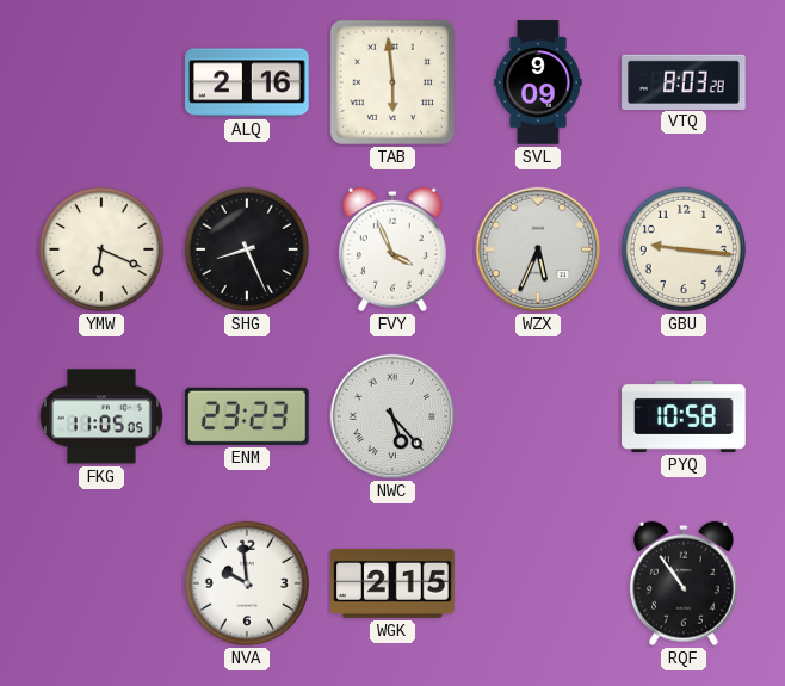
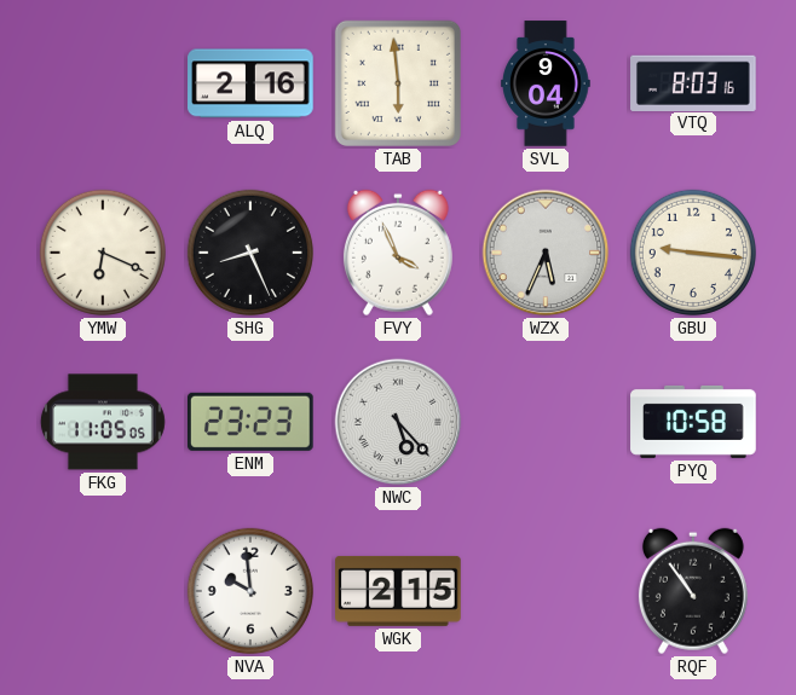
SVL: 9:09 -> 9:04 (546, 83)
VTQ: 8:03:28 -> 8:03:16 (693, 82)
